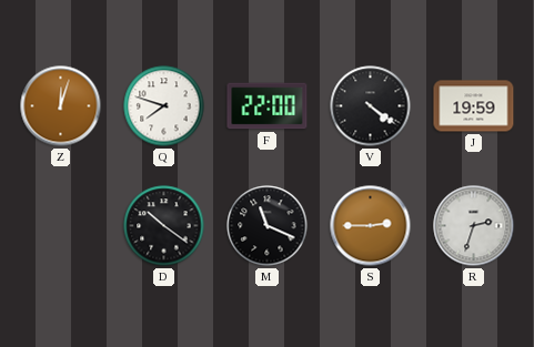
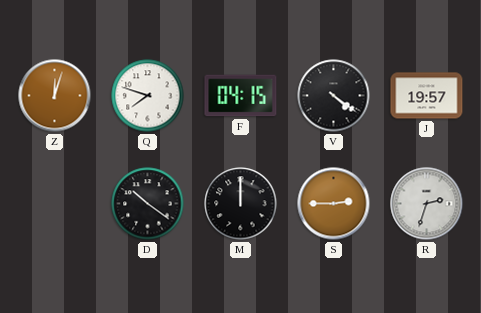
F: 22:00 -> 04:15 (241, 96)
J: 19:59 -> 19:57 (427, 96)
M: 11:19 -> 12:00 (241, 204)
